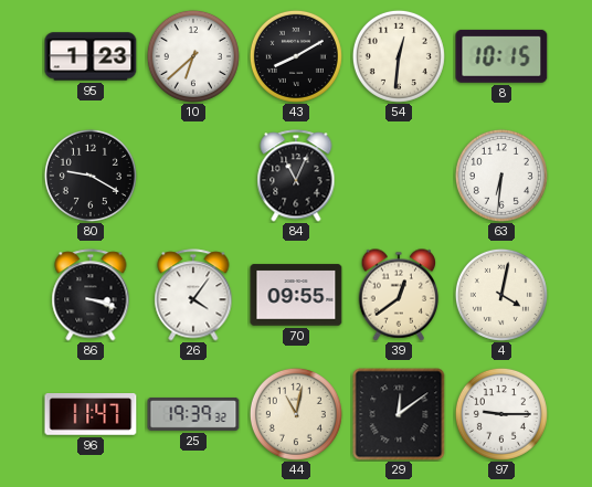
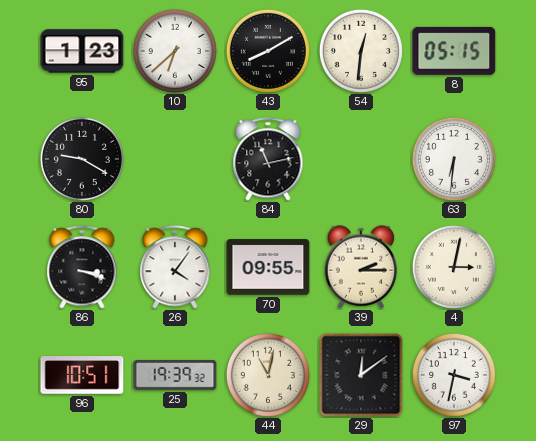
8: 10:15 -> 05:15 (454, 51)
84: 11:04 -> 11:13 (268, 159)
39: 12:39 -> 2:15 (361, 267)
4: 4:02 -> 3:02 (454, 267)
96: 11:47 -> 10:51 (82, 376)
97: 9:15 -> 3:32 (454, 375)
